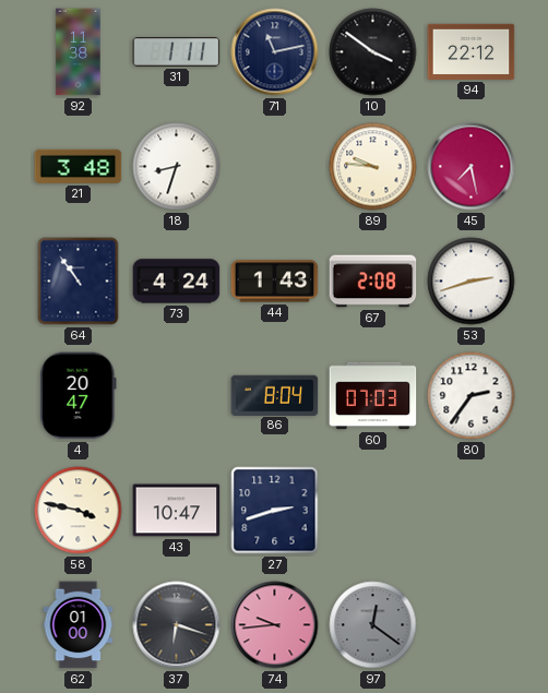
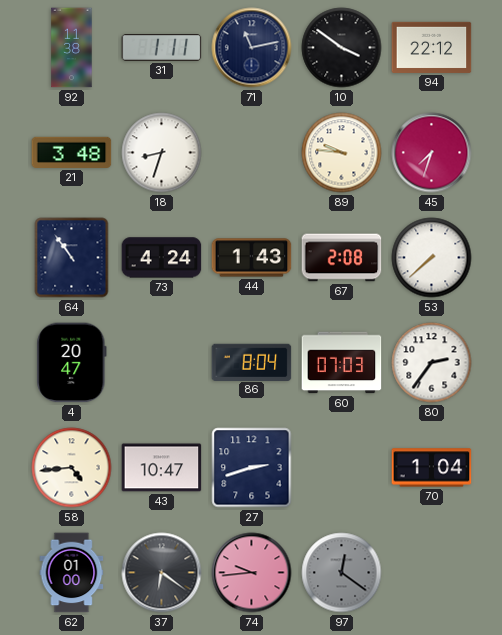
45: 7:28 -> 7:33 (432, 153)
53: 2:42 -> 7:38 (432, 258)
58: 3:47 -> 4:44 (72, 468)
70: none -> 1:04 (432, 468)
37: 6:18 -> 6:21 (162, 573)
